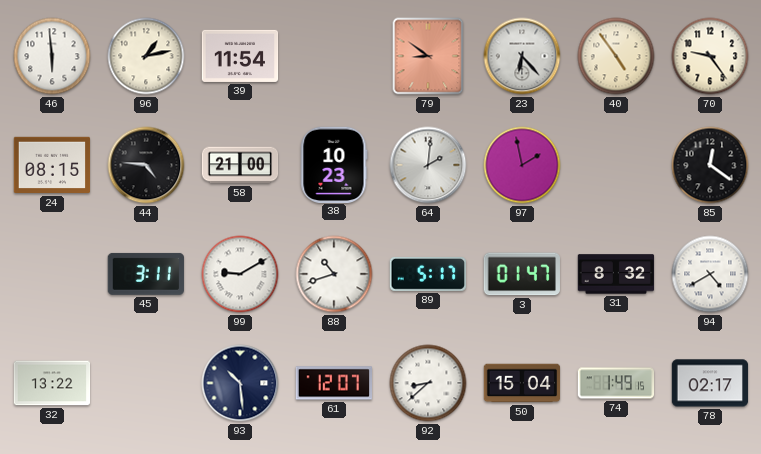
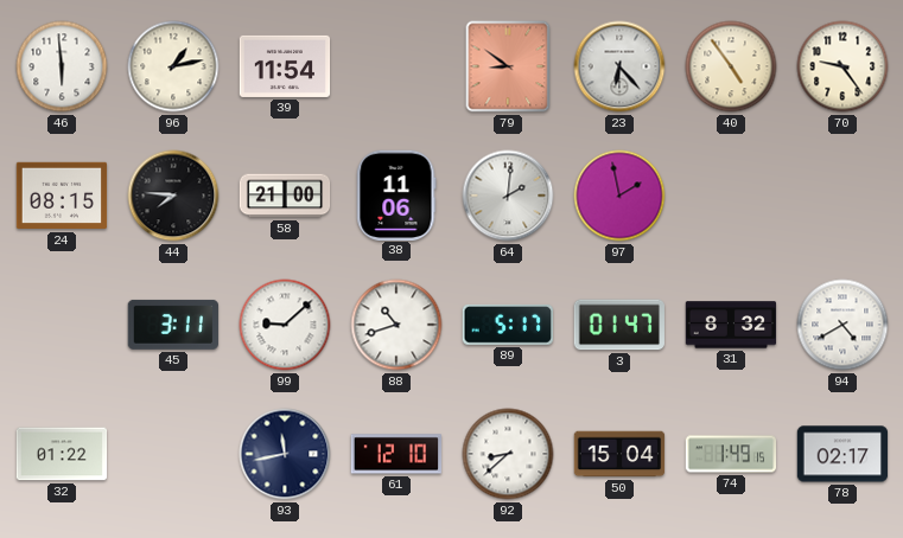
44: 4:46 -> 7:46 (173, 196)
38: 10:23 -> 11:06 (396, 194)
85: 12:21 -> none (710, 165)
99: 9:10 -> 9:08 (285, 325)
32: 13:22 -> 01:22 (62, 454)
93: 10:29 -> 11:43 (285, 454)
61: 12:07 -> 12:10 (395, 454)
